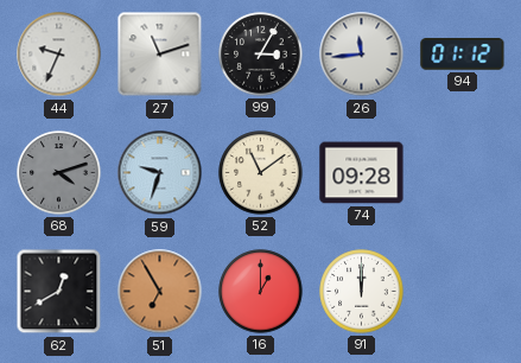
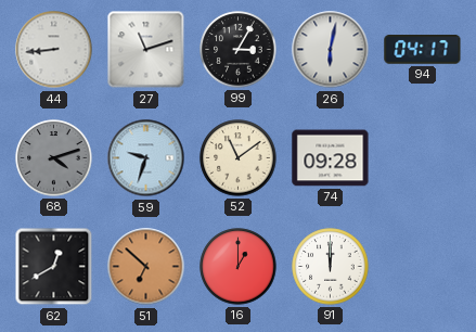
44: 9:34 -> 8:44 (54, 50)
26: 11:44 -> 6:02 (331, 50)
94: 01:12 -> 04:17 (423, 50)
51: 6:55 -> 6:52 (146, 267)
